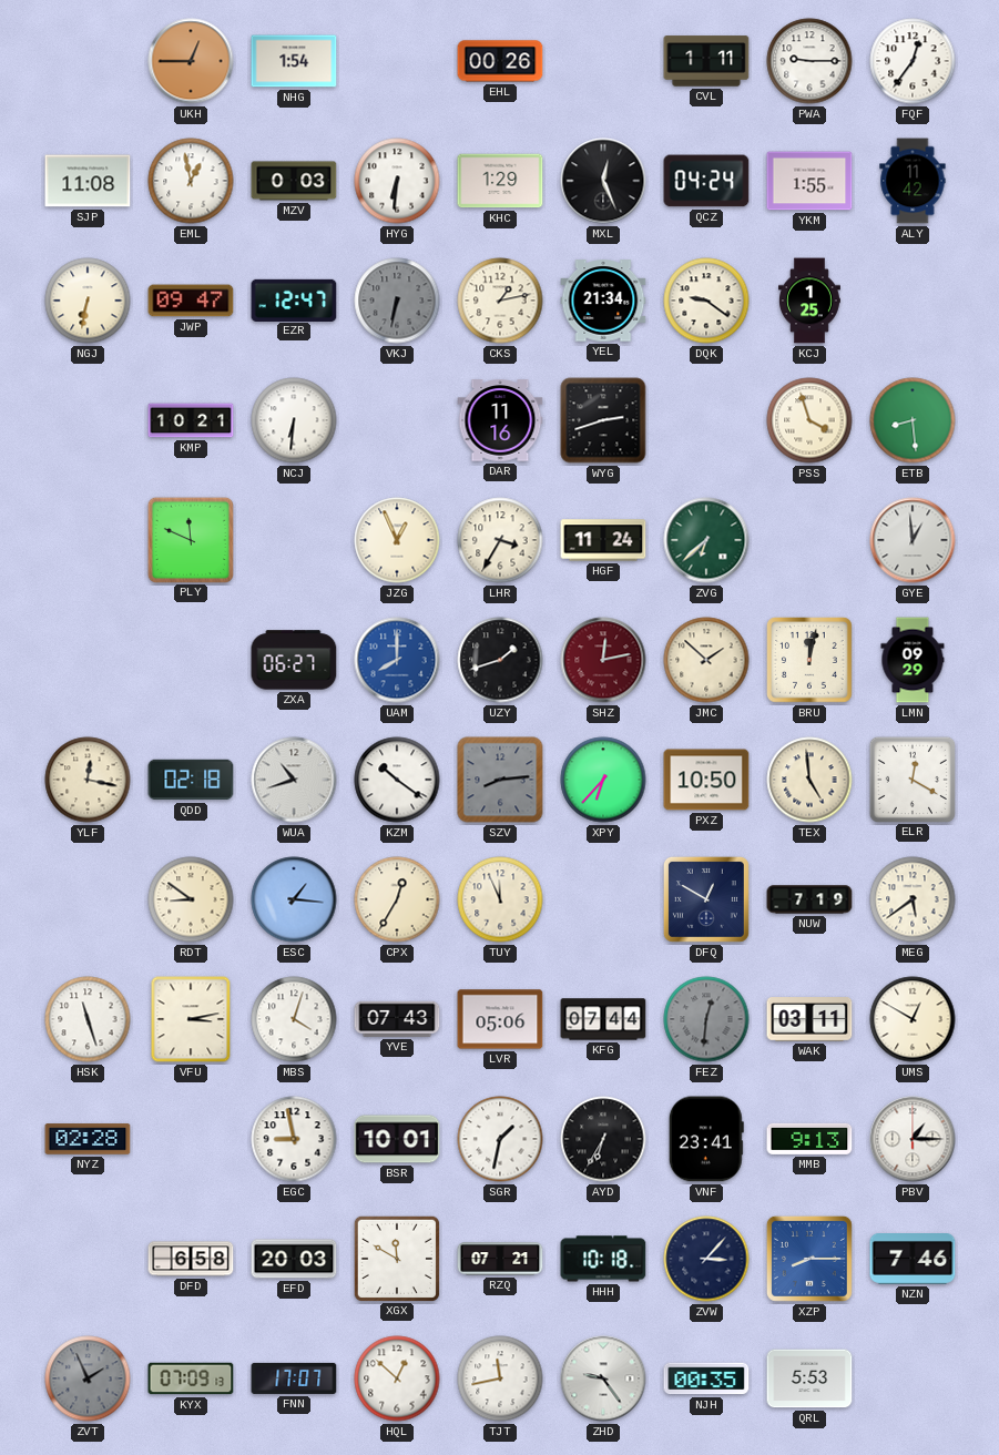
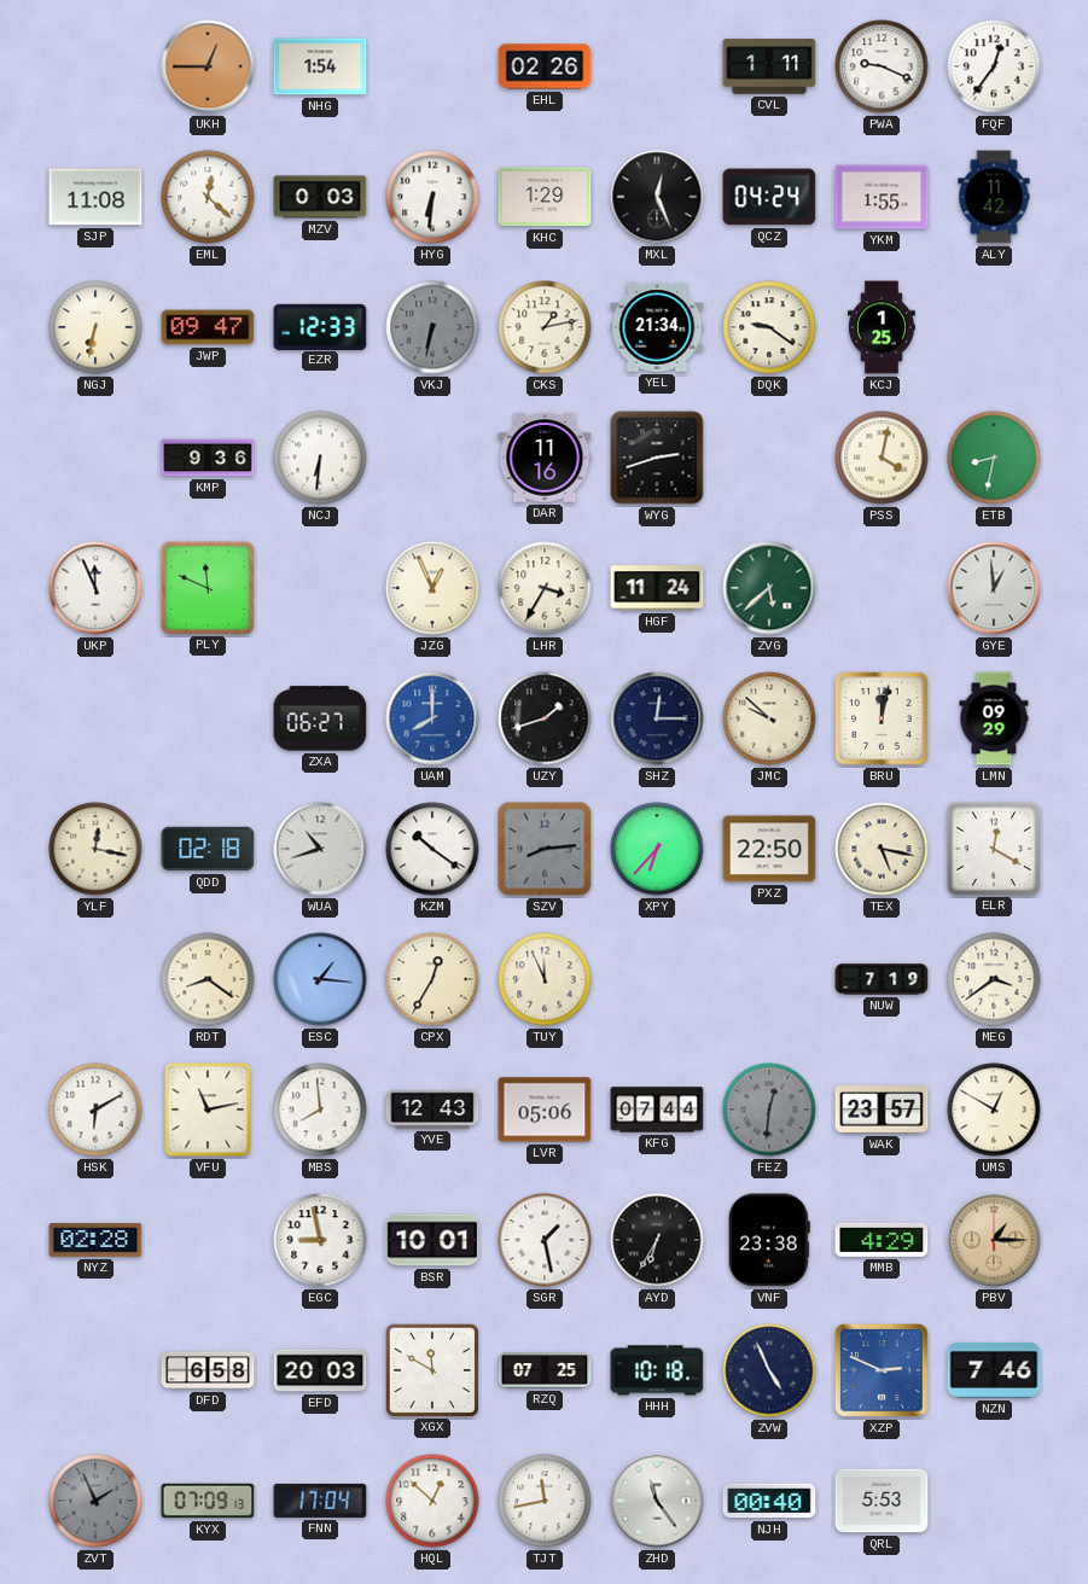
EHL: 00:26 -> 02:26 (545, 66)
PWA: 9:15 -> 9:19 (882, 66)
EML: 12:58 -> 12:22 (208, 197)
EZR: 12:47 -> 12:33 (320, 326)
KMP: 10:21 -> 9:36 (208, 458)
PSS: 3:57 -> 4:02 (882, 458)
ETB: 8:29 -> 8:32 (994, 458)
UKP: none -> 11:56 (95, 588)
ZVG: 6:38 -> 5:38 (769, 588)
SHZ: 12:13 -> 12:15 (657, 718)
SHZ dial: burgundy -> navy (657, 718)
JMC: 1:52 -> 9:52 (769, 718)
PXZ: 10:50 -> 22:50 (769, 849)
TEX: 4:59 -> 5:17 (882, 849)
RDT: 8:51 -> 8:21 (208, 979)
DFQ: 12:50 -> none (706, 899)
MEG: 5:39 -> 3:39 (994, 979)
HSK: 11:27 -> 6:10 (95, 1110)
VFU: 3:13 -> 11:13 (208, 1110)
MBS: 4:03 -> 7:59 (320, 1110)
YVE: 07:43 -> 12:43 (432, 1110)
WAK: 03:11 -> 23:57 (882, 1110)
SGR: 1:32 -> 1:28 (545, 1240)
VNF: 23:41 -> 23:38 (769, 1240)
MMB: 9:13 -> 4:29 (882, 1240)
PBV dial: white -> champagne (994, 1240)
RZQ: 07:21 -> 07:25 (545, 1370)
ZVW: 3:07 -> 4:56 (769, 1370)
XZP: 8:15 -> 2:49 (882, 1370)
FNN: 17:07 -> 17:04 (320, 1501)
ZHD: 9:24 -> 11:24 (657, 1501)
NJH: 00:35 -> 00:40 (769, 1501)
